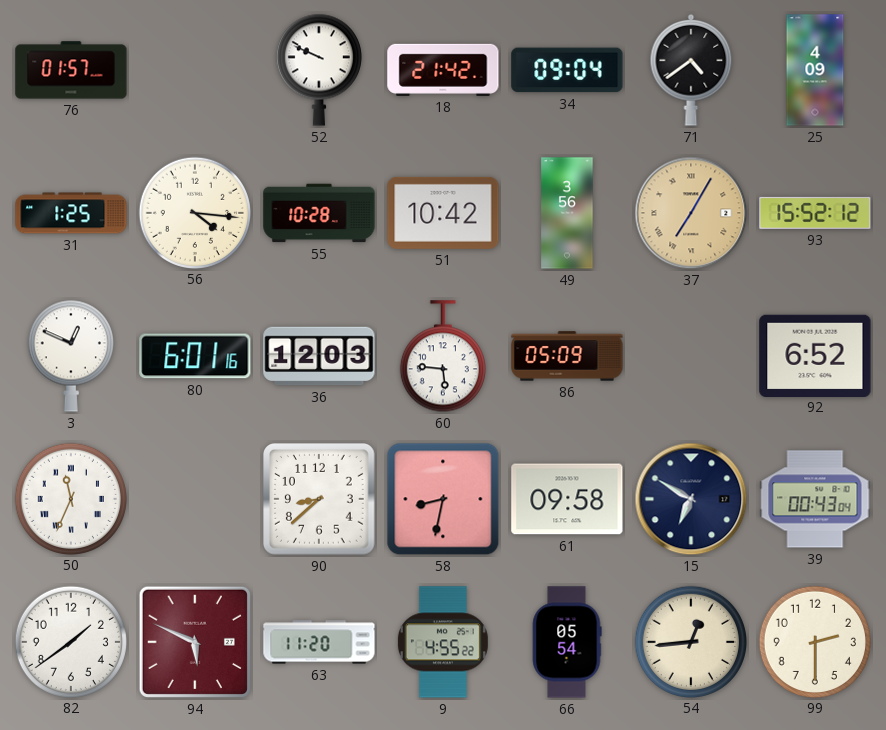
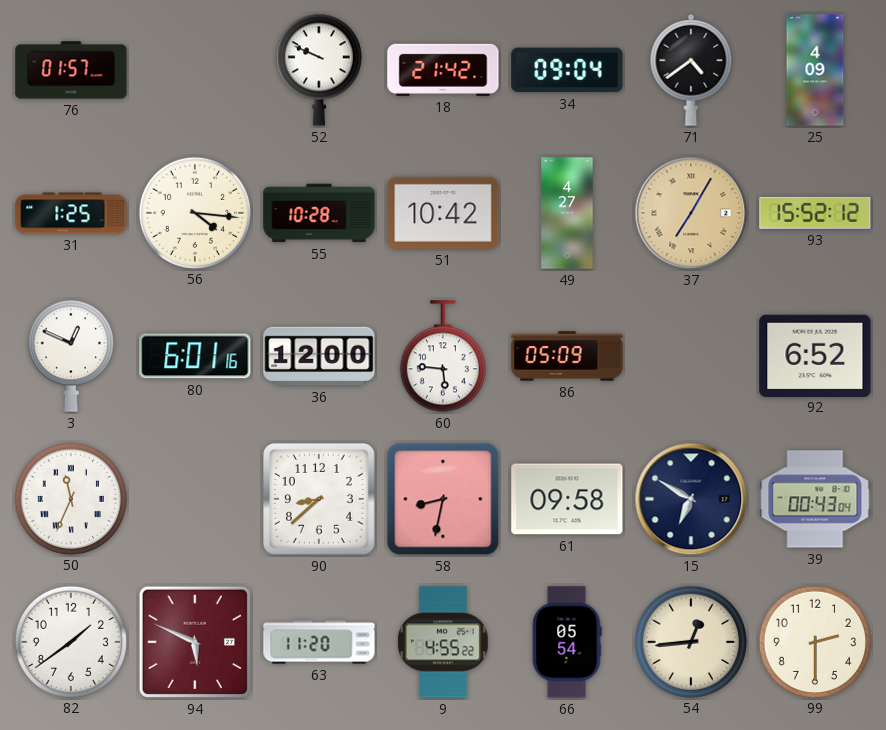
49: 3:56 -> 4:27 (567, 213)
36: 12:03 -> 12:00 (319, 356)
